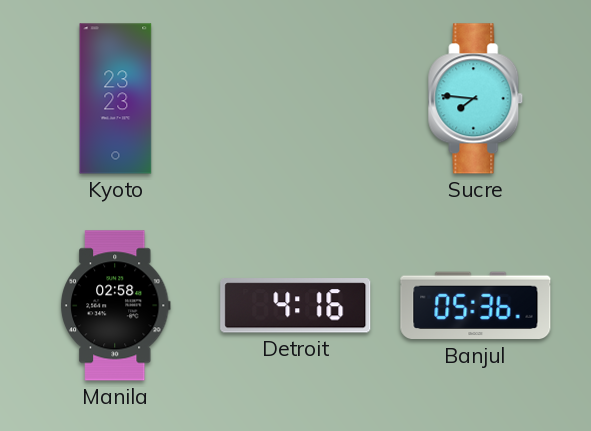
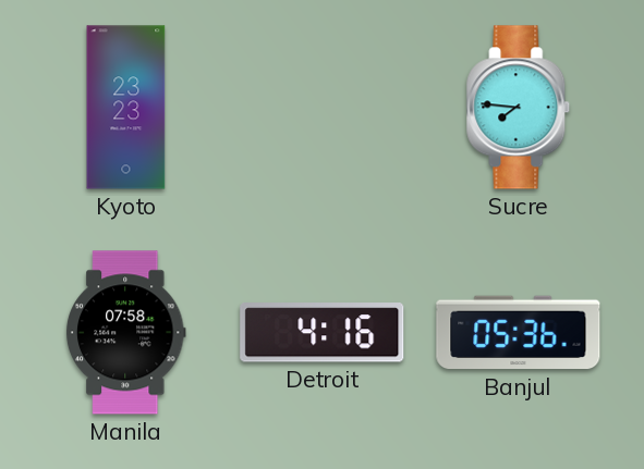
Manila: 02:58 -> 07:58 (125, 333)
